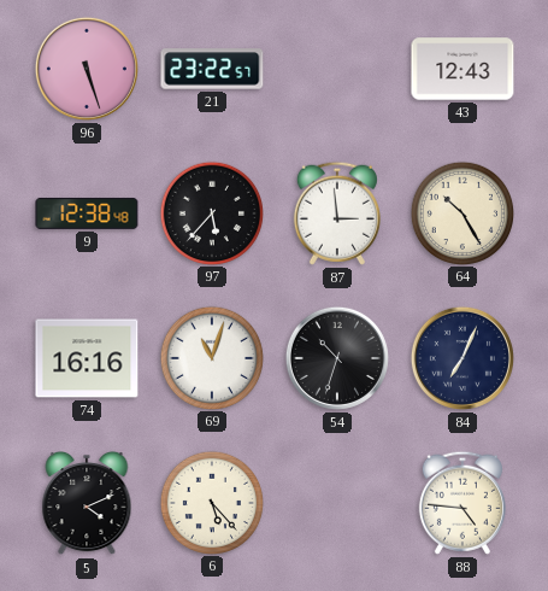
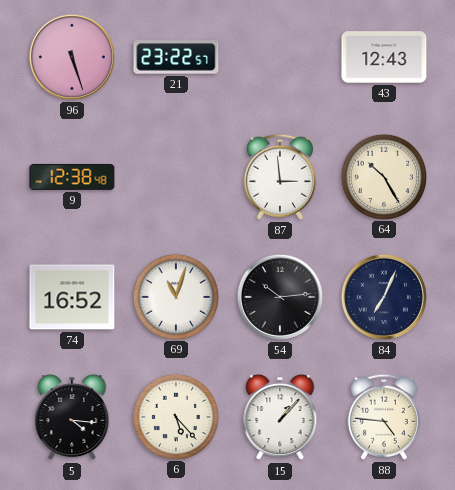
97: 5:37 -> none (211, 212)
74: 16:16 -> 16:52 (72, 297)
54: 10:33 -> 10:14 (280, 297)
5: 4:11 -> 4:16 (72, 417)
15: none -> 1:07 (280, 417)
